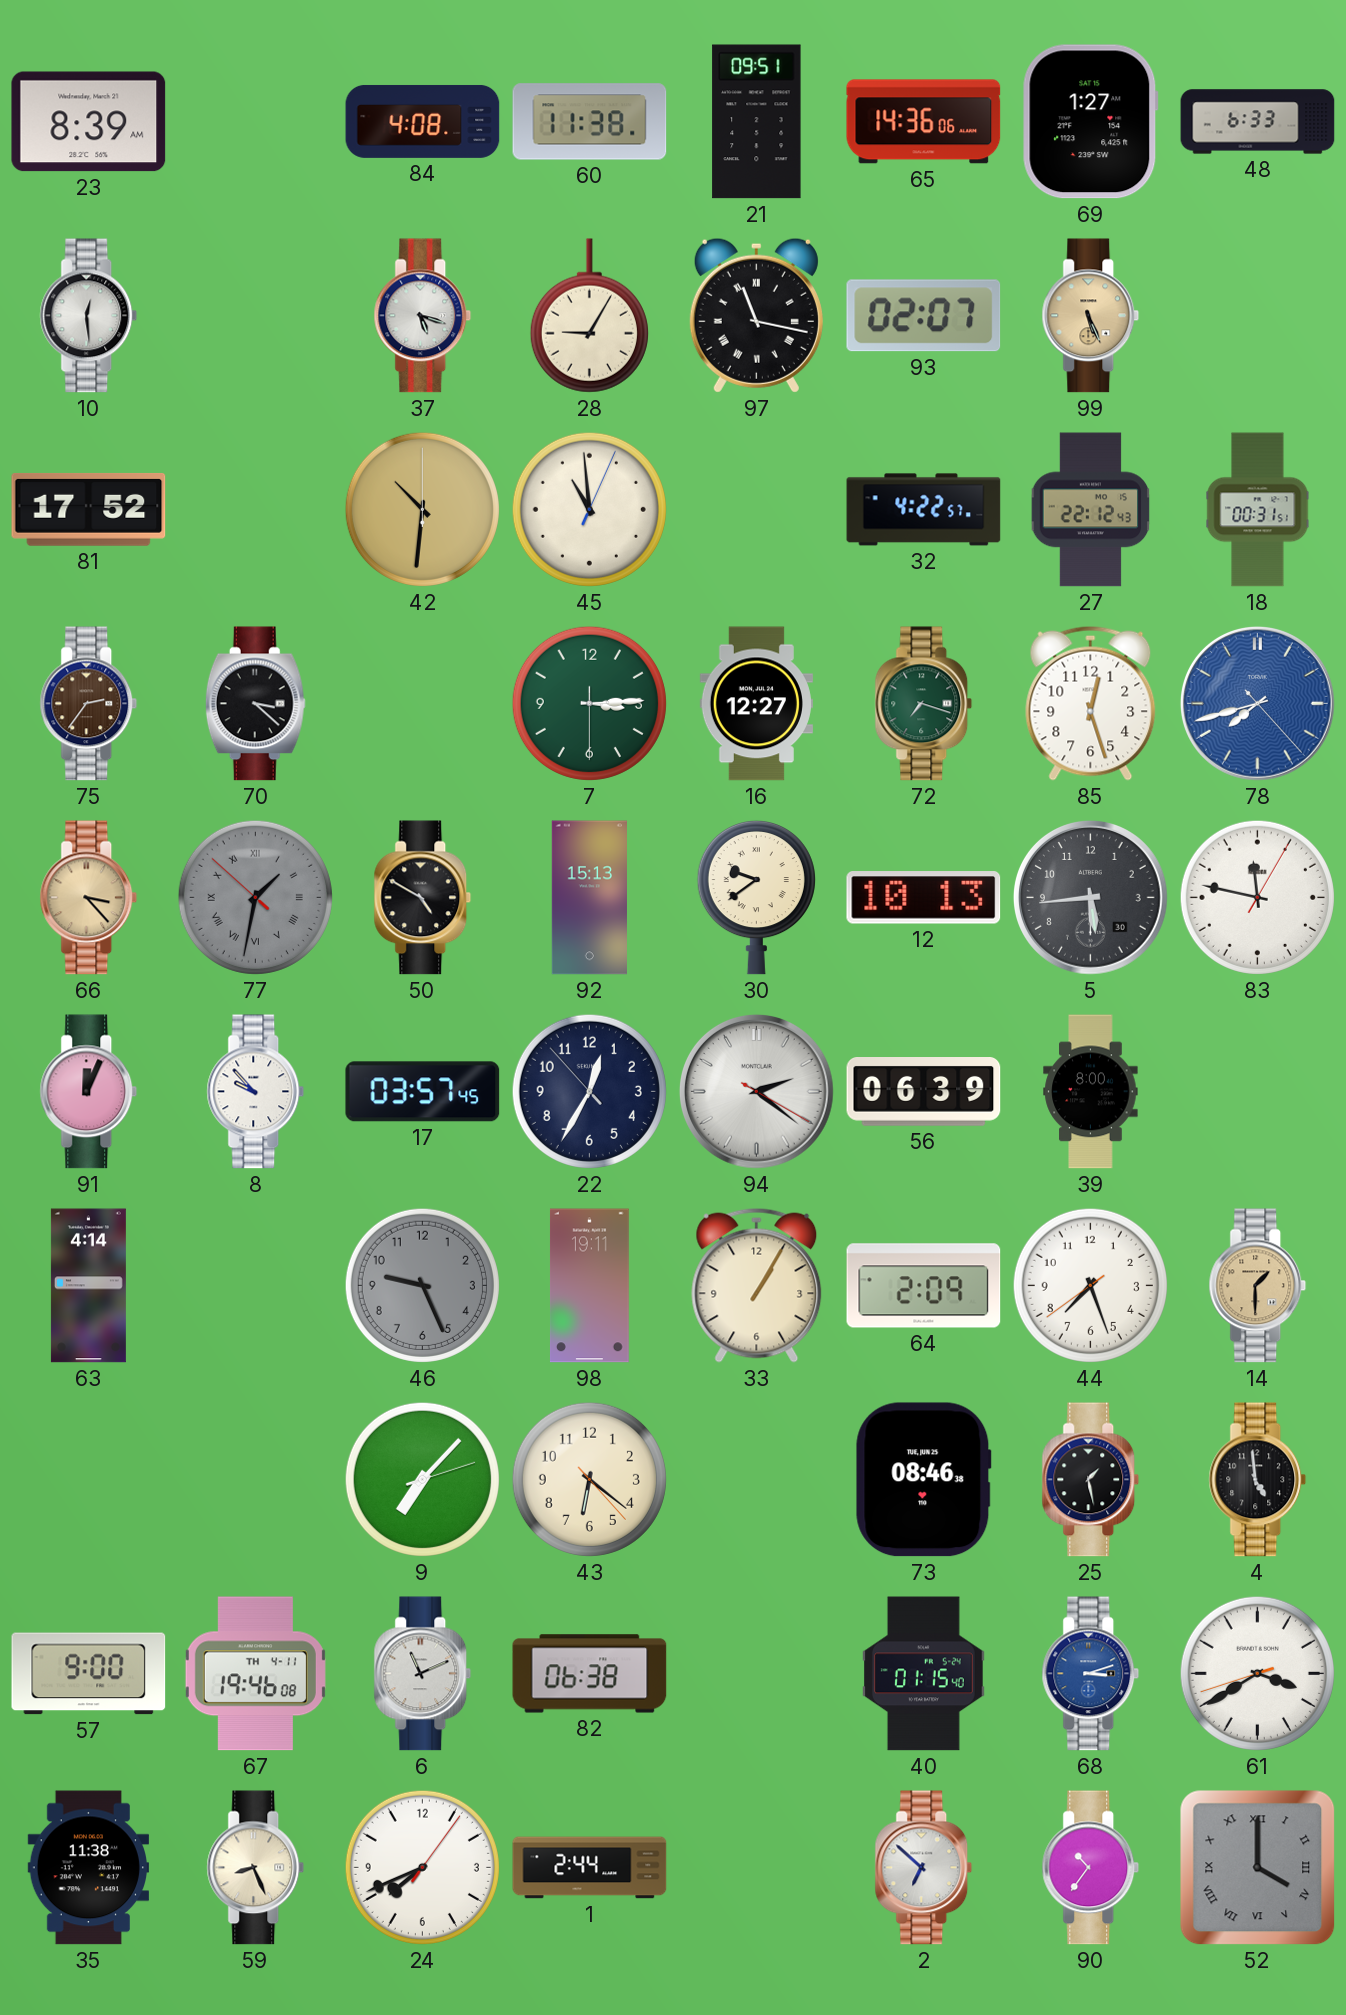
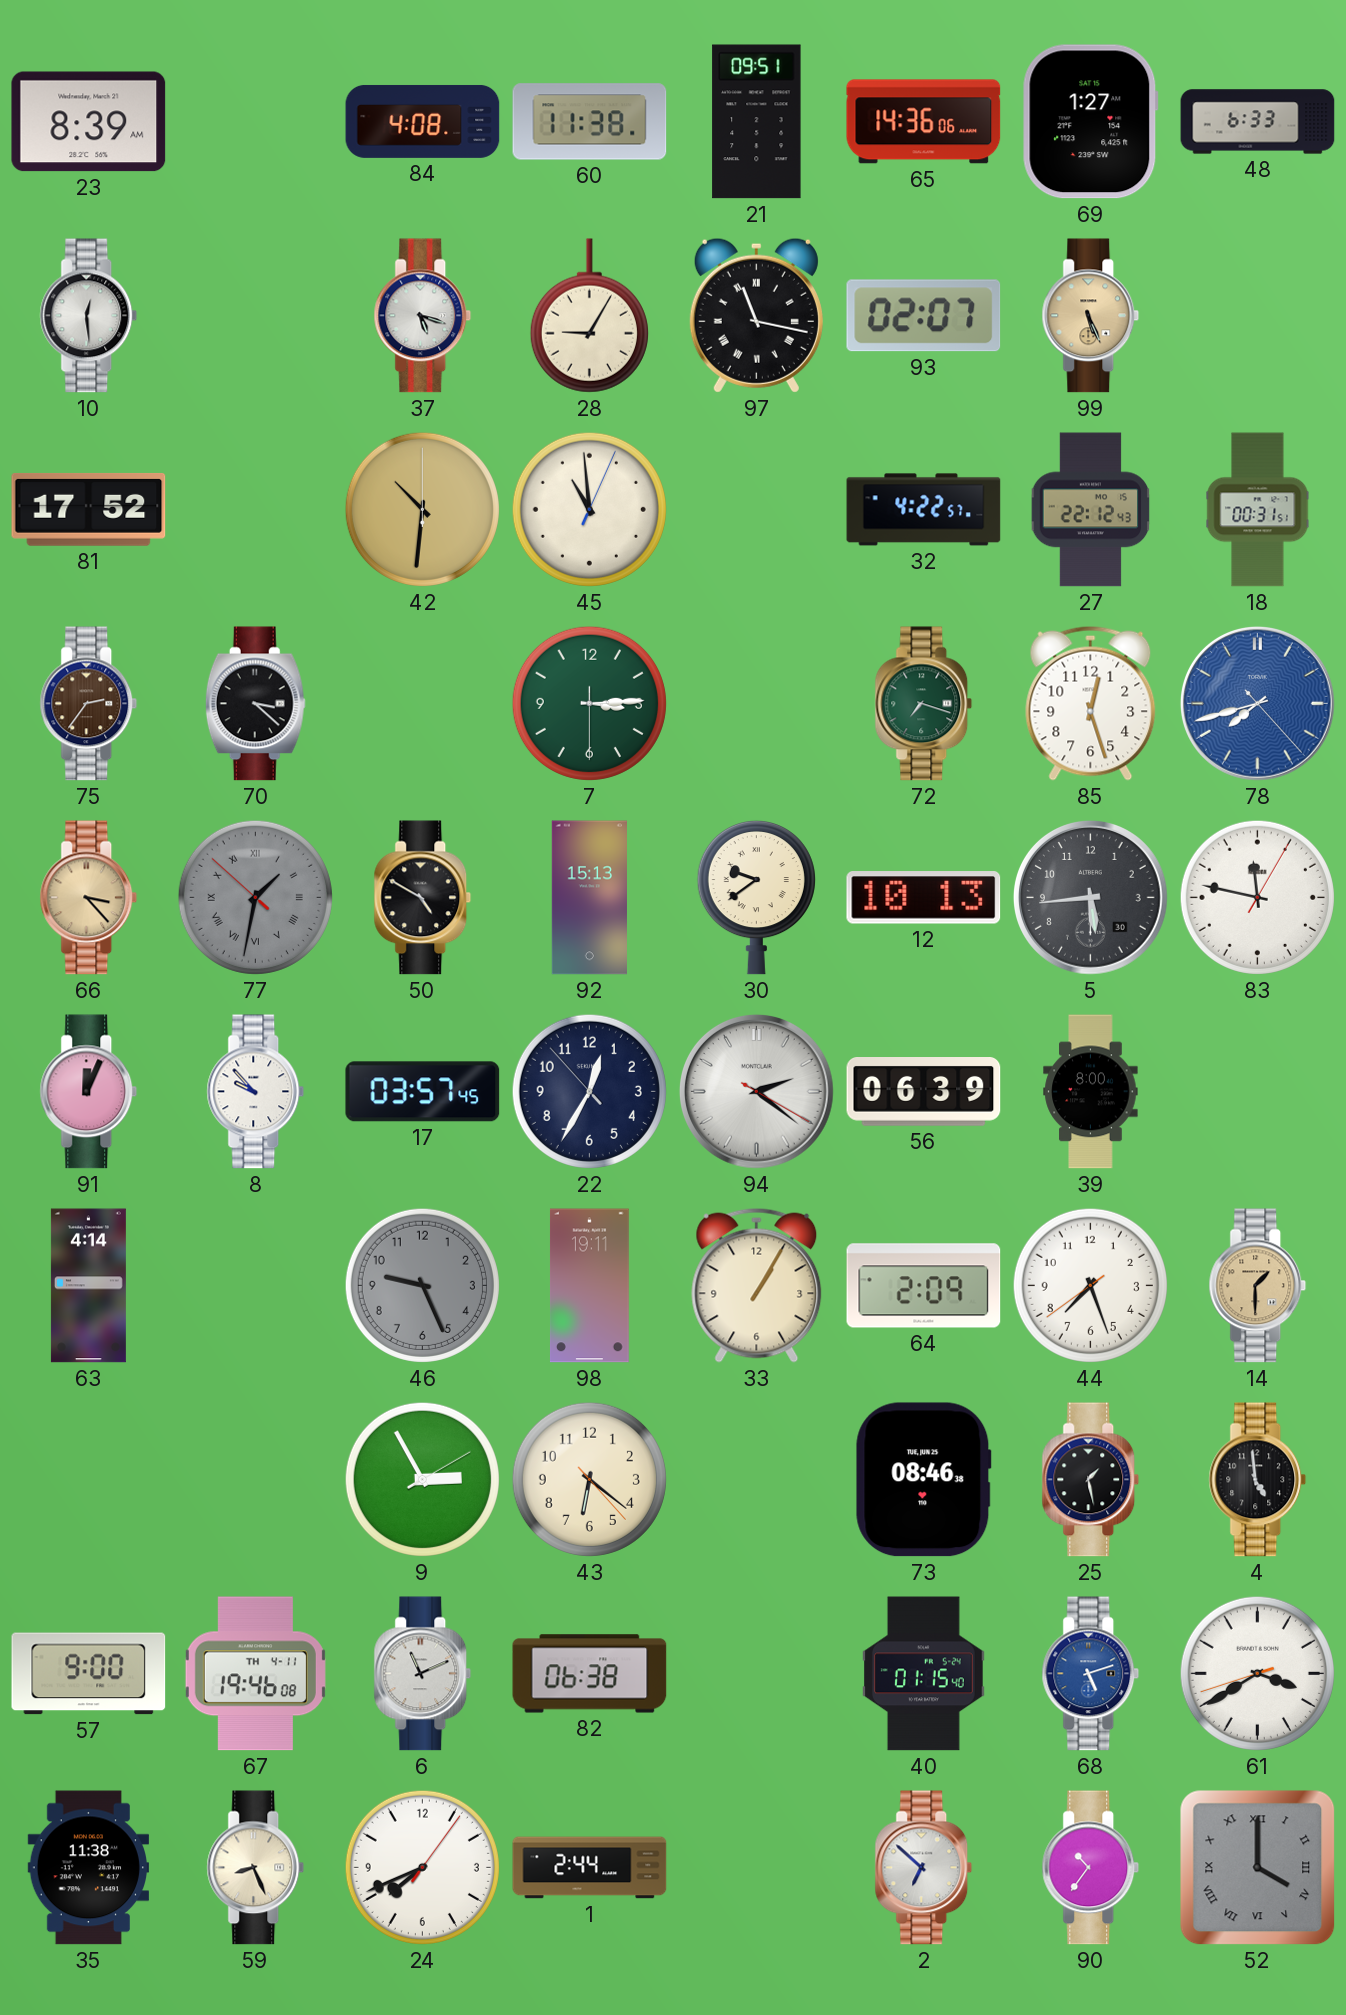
16: 12:27 -> none (756, 704)
9: 7:07 -> 2:55 (422, 1479)
68: 3:12 -> 5:12 (1091, 1674)
